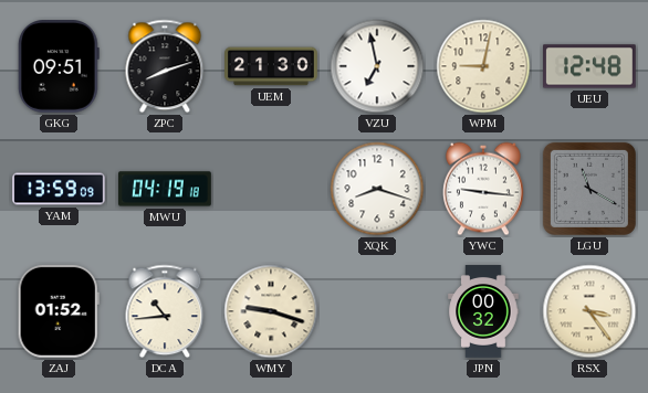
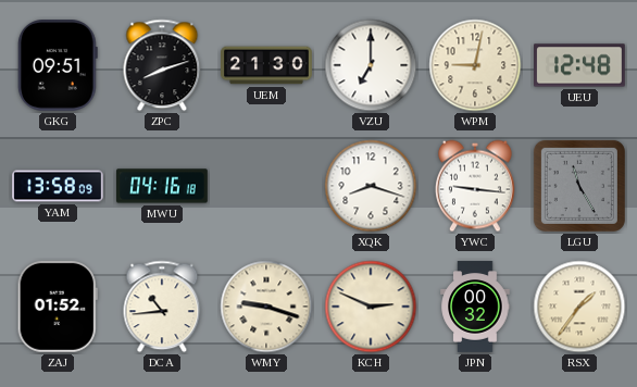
VZU: 6:58 -> 7:00 (371, 65)
YAM: 13:59 -> 13:58 (58, 186)
MWU: 04:19 -> 04:16 (163, 186)
LGU: 11:20 -> 11:25 (579, 186)
KCH: none -> 2:49 (371, 307)
RSX: 3:24 -> 1:36 (579, 307)
